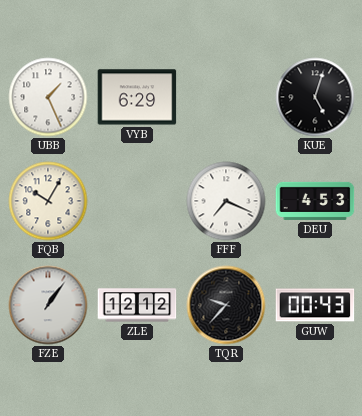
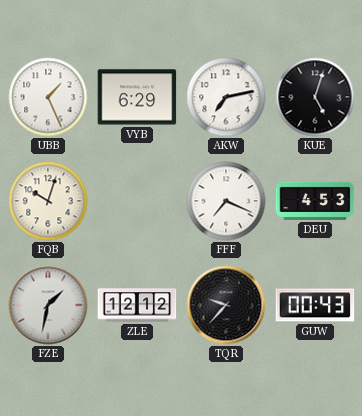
AKW: none -> 7:13 (226, 97)
FQB: 10:05 -> 10:03 (48, 201)
FZE: 1:06 -> 1:32 (48, 305)
